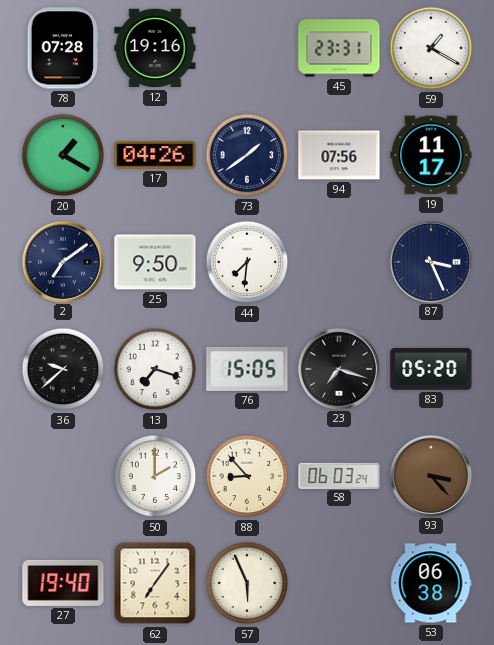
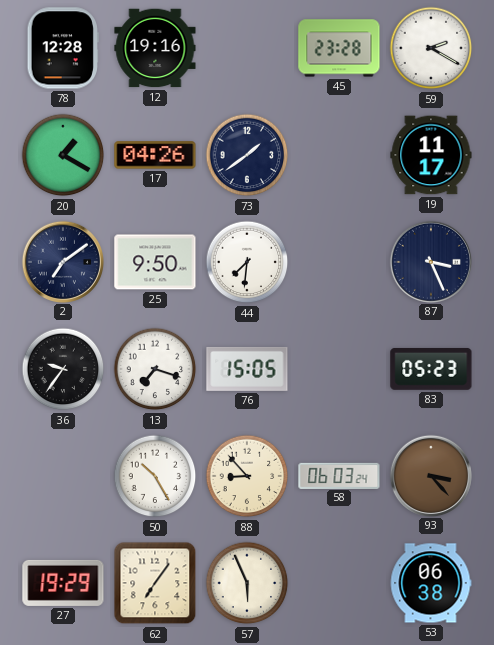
78: 07:28 -> 12:28 (63, 48)
45: 23:31 -> 23:28 (339, 48)
59: 1:20 -> 2:20 (431, 48)
94: 07:56 -> none (339, 155)
36: 9:38 -> 9:36 (63, 369)
23: 7:18 -> none (338, 368)
83: 05:20 -> 05:23 (431, 369)
50: 2:00 -> 10:25 (155, 476)
27: 19:40 -> 19:29 (63, 583)
